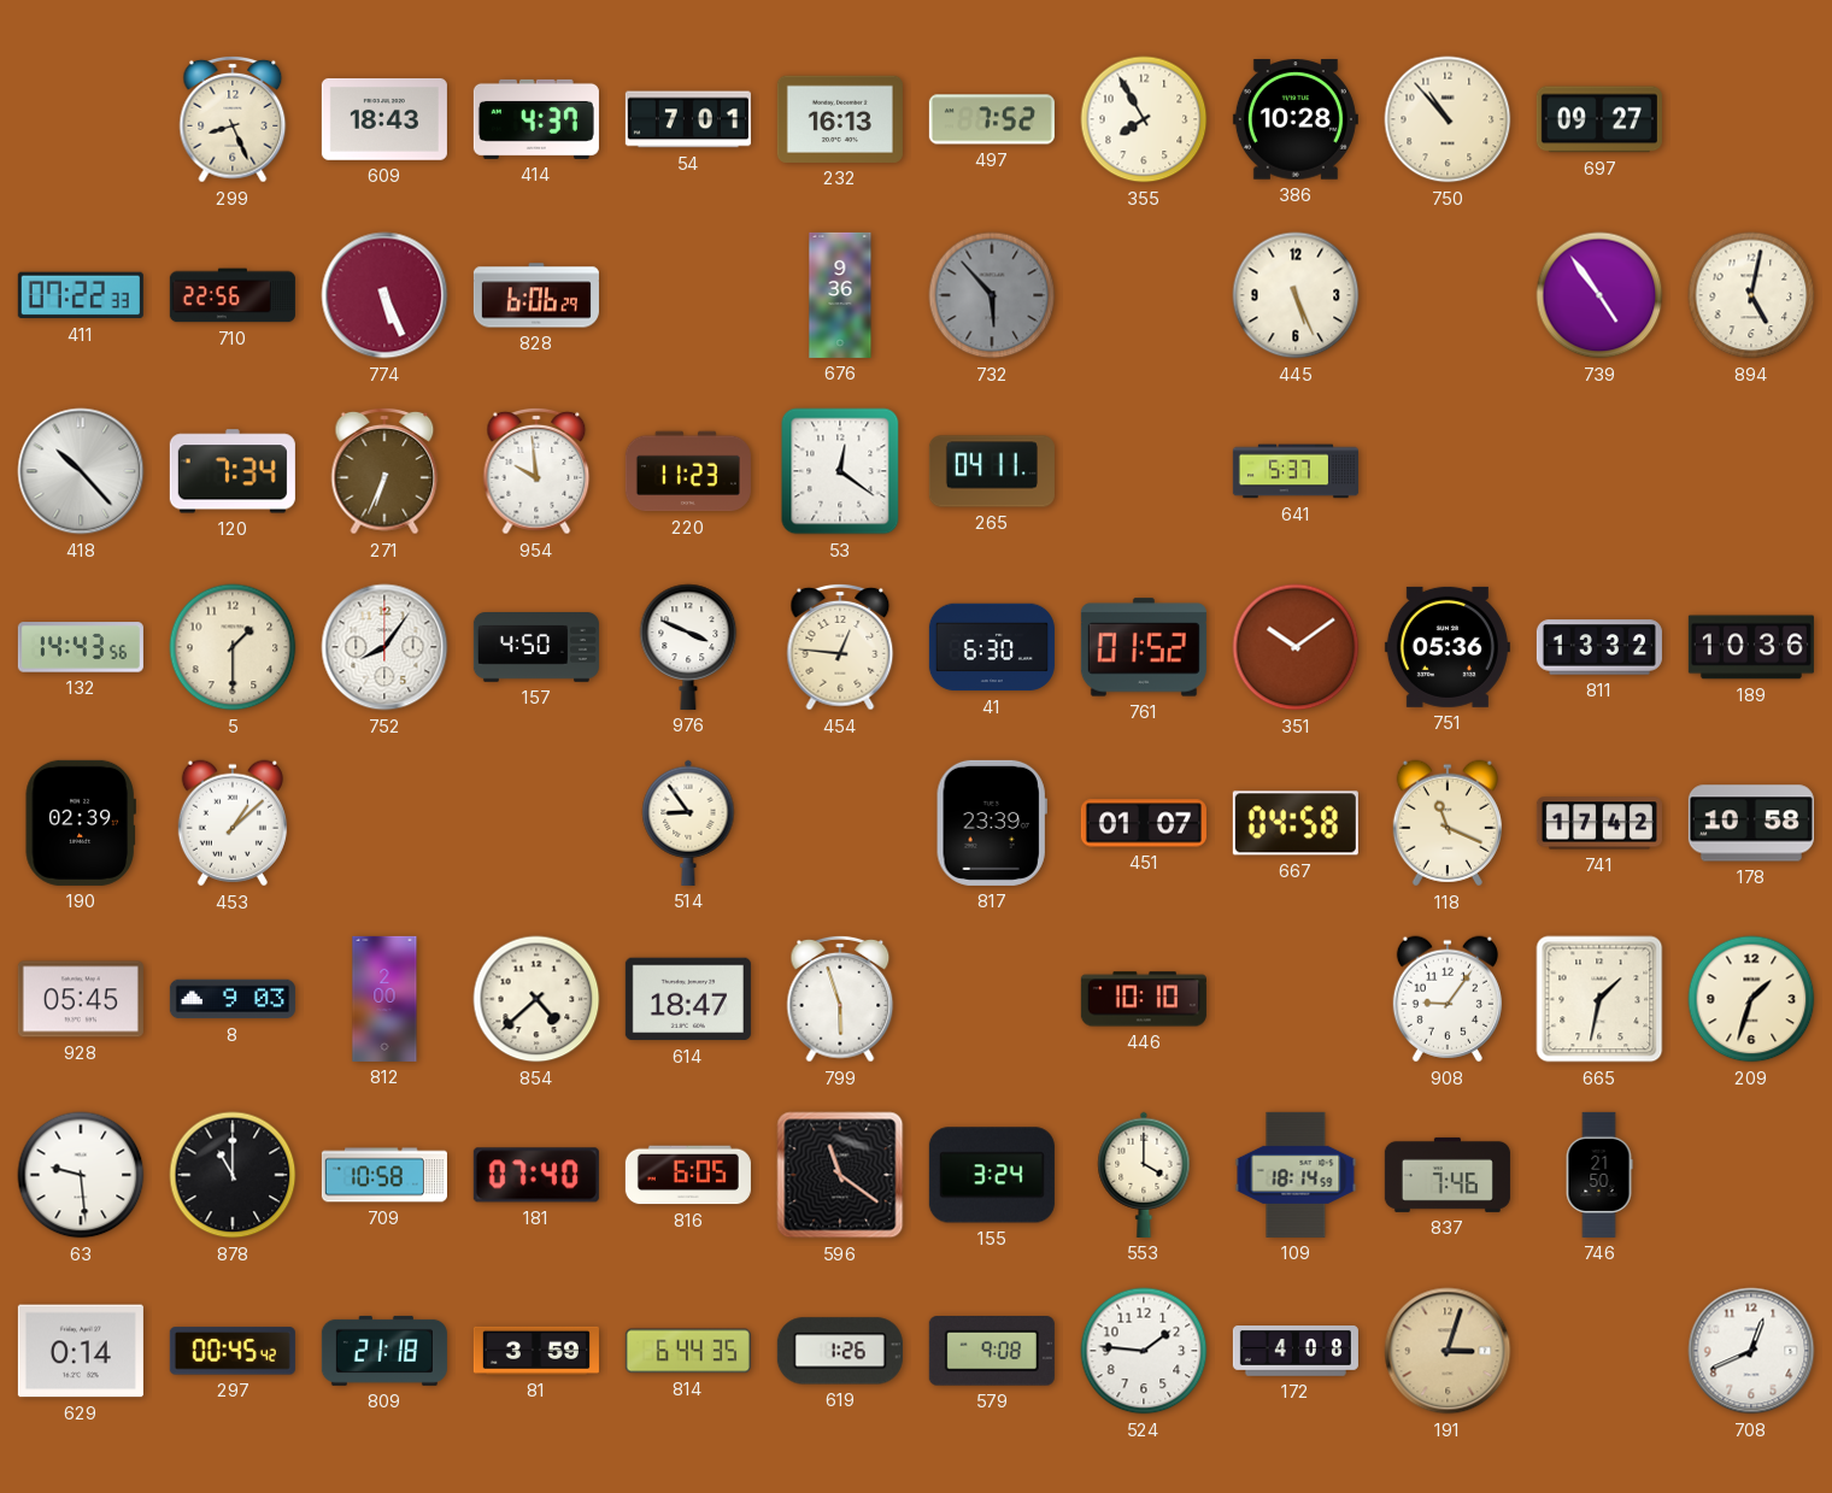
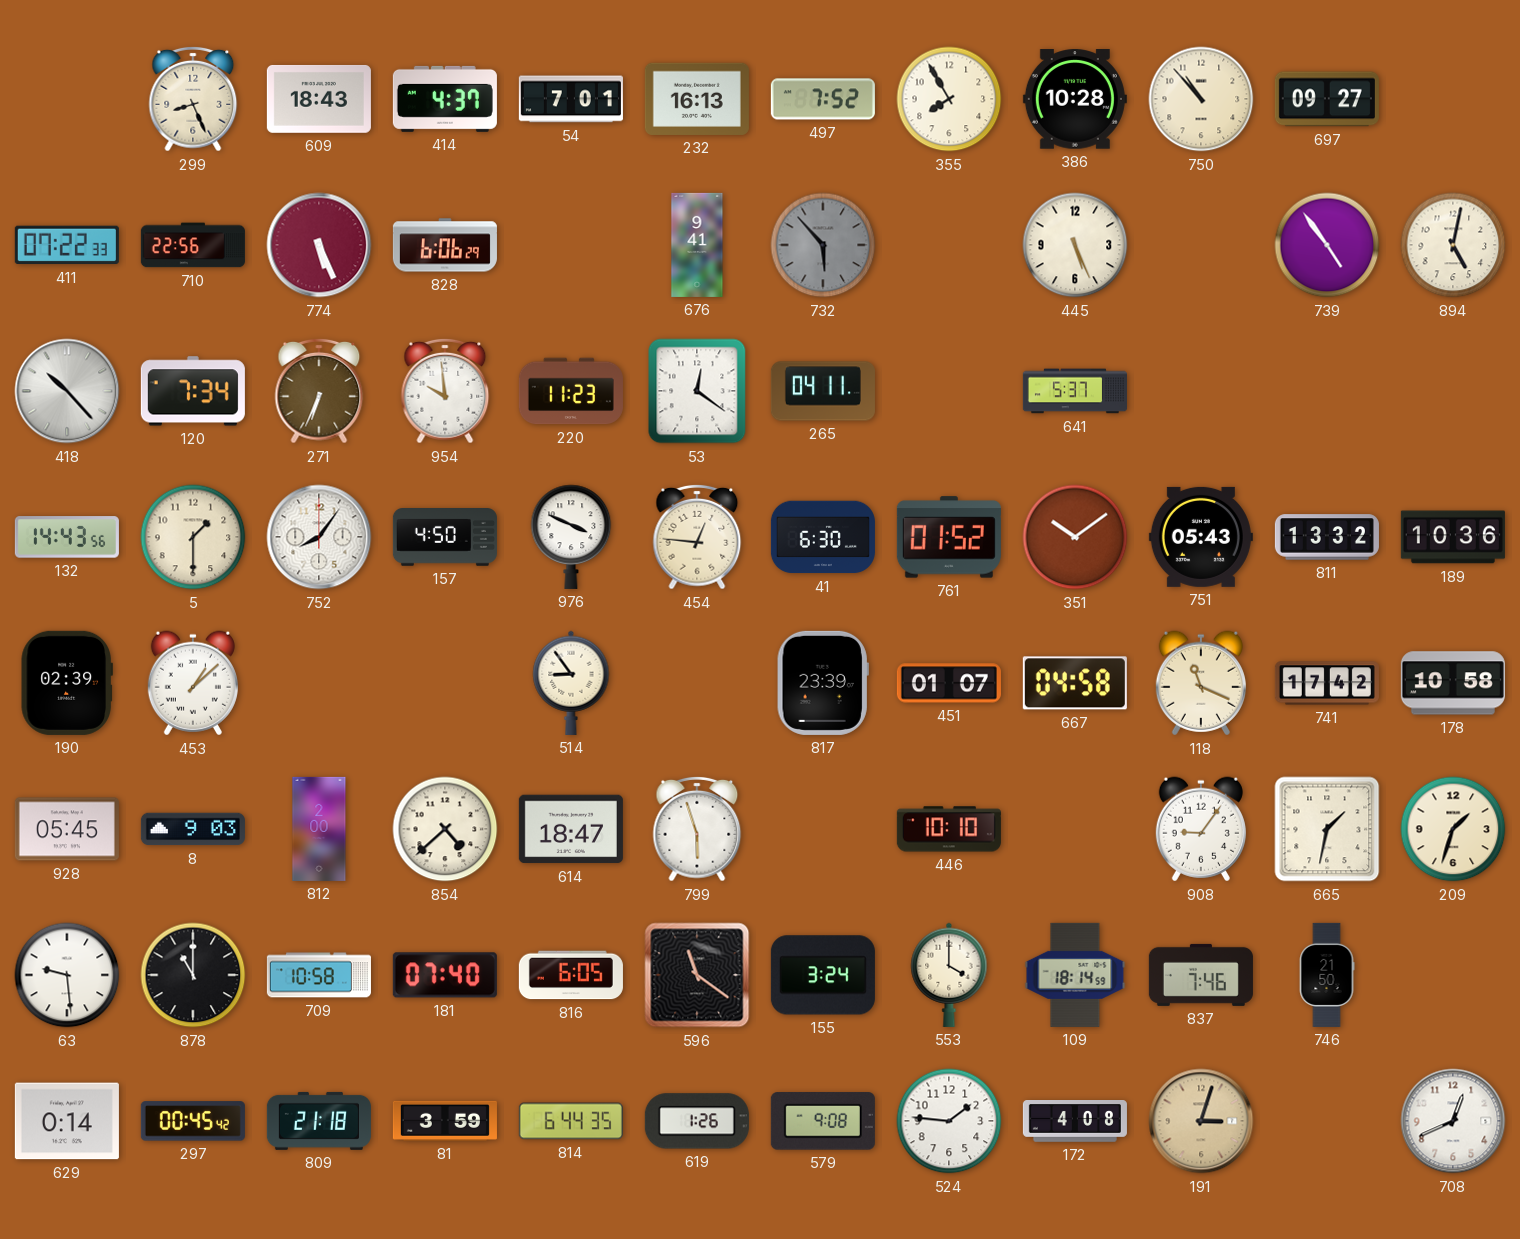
676: 9:36 -> 9:41 (697, 245)
751: 05:36 -> 05:43 (1201, 537)
